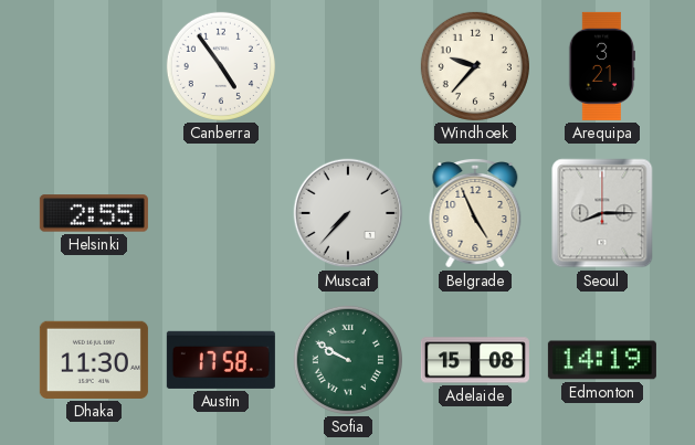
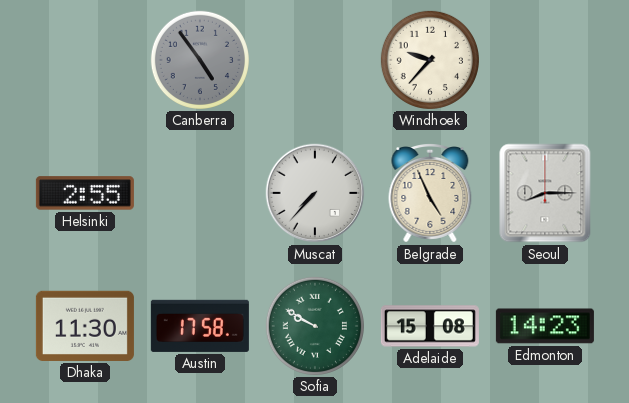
Canberra dial: white -> grey (200, 60)
Arequipa: 3:21 -> none (601, 66)
Edmonton: 14:19 -> 14:23 (545, 326)
